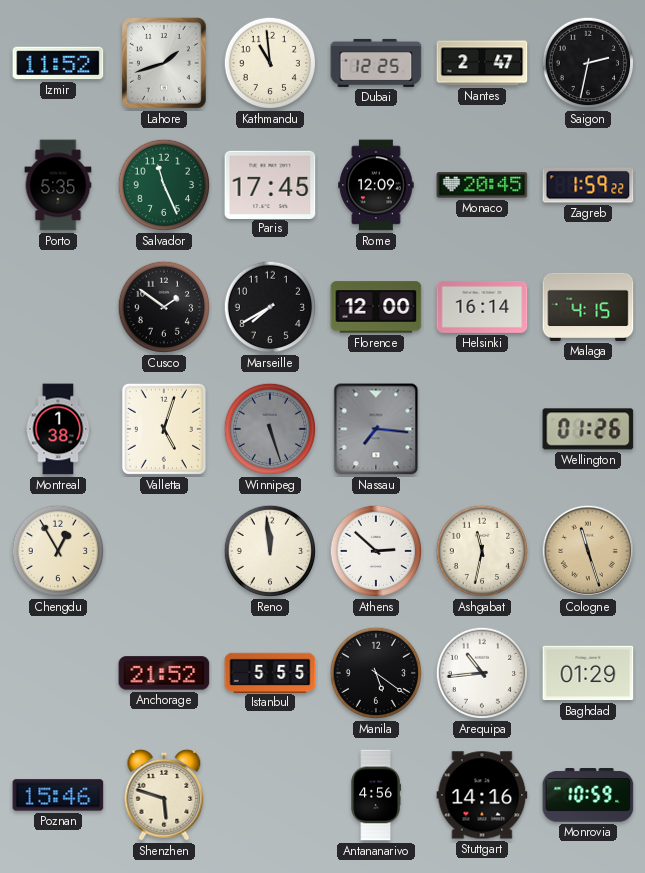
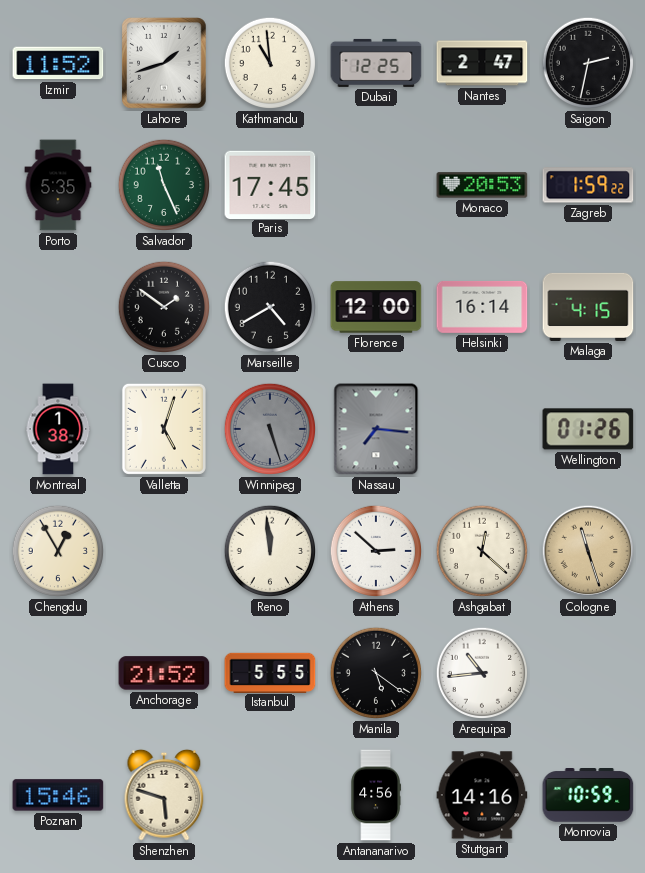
Rome: 12:09 -> none (376, 185)
Monaco: 20:45 -> 20:53 (482, 185)
Marseille: 7:40 -> 4:40 (270, 307)
Ashgabat: 11:32 -> 12:22 (482, 551)
Baghdad: 01:29 -> none (588, 673)
